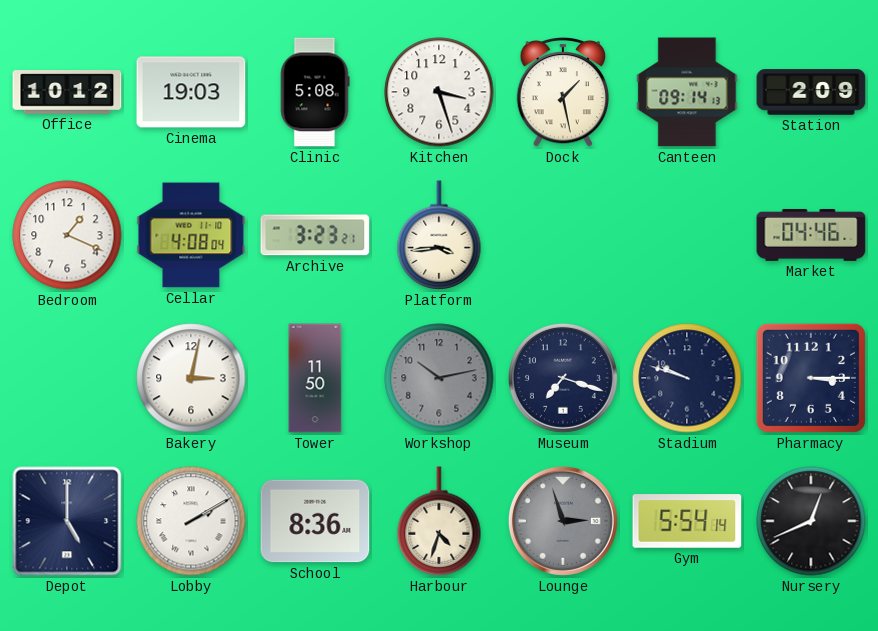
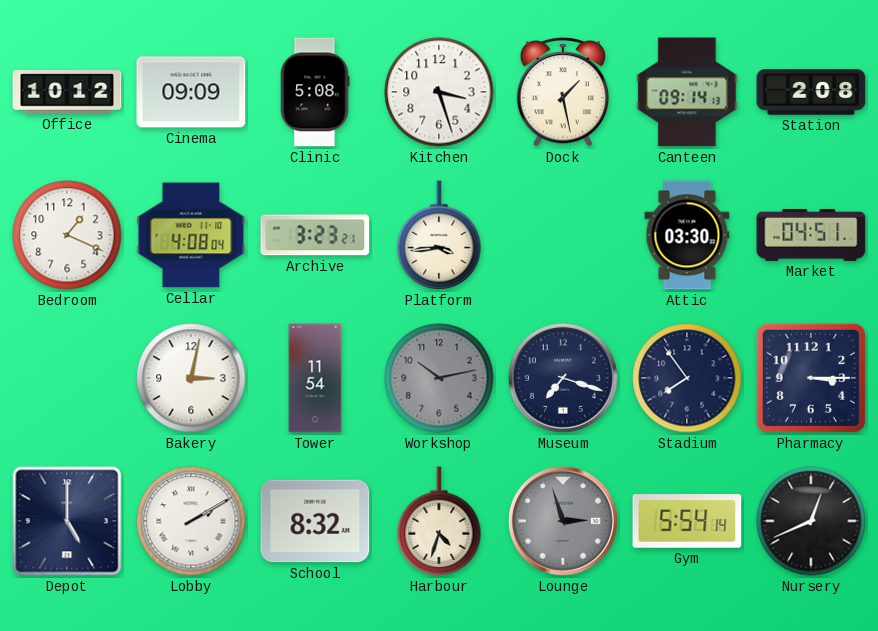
Cinema: 19:03 -> 09:09 (191, 92)
Station: 2:09 -> 2:08 (811, 92)
Attic: none -> 03:30 (687, 235)
Market: 04:46 -> 04:51 (811, 235)
Tower: 11:50 -> 11:54 (315, 378)
Stadium: 9:48 -> 7:54 (687, 378)
School: 8:36 -> 8:32 (315, 521)
